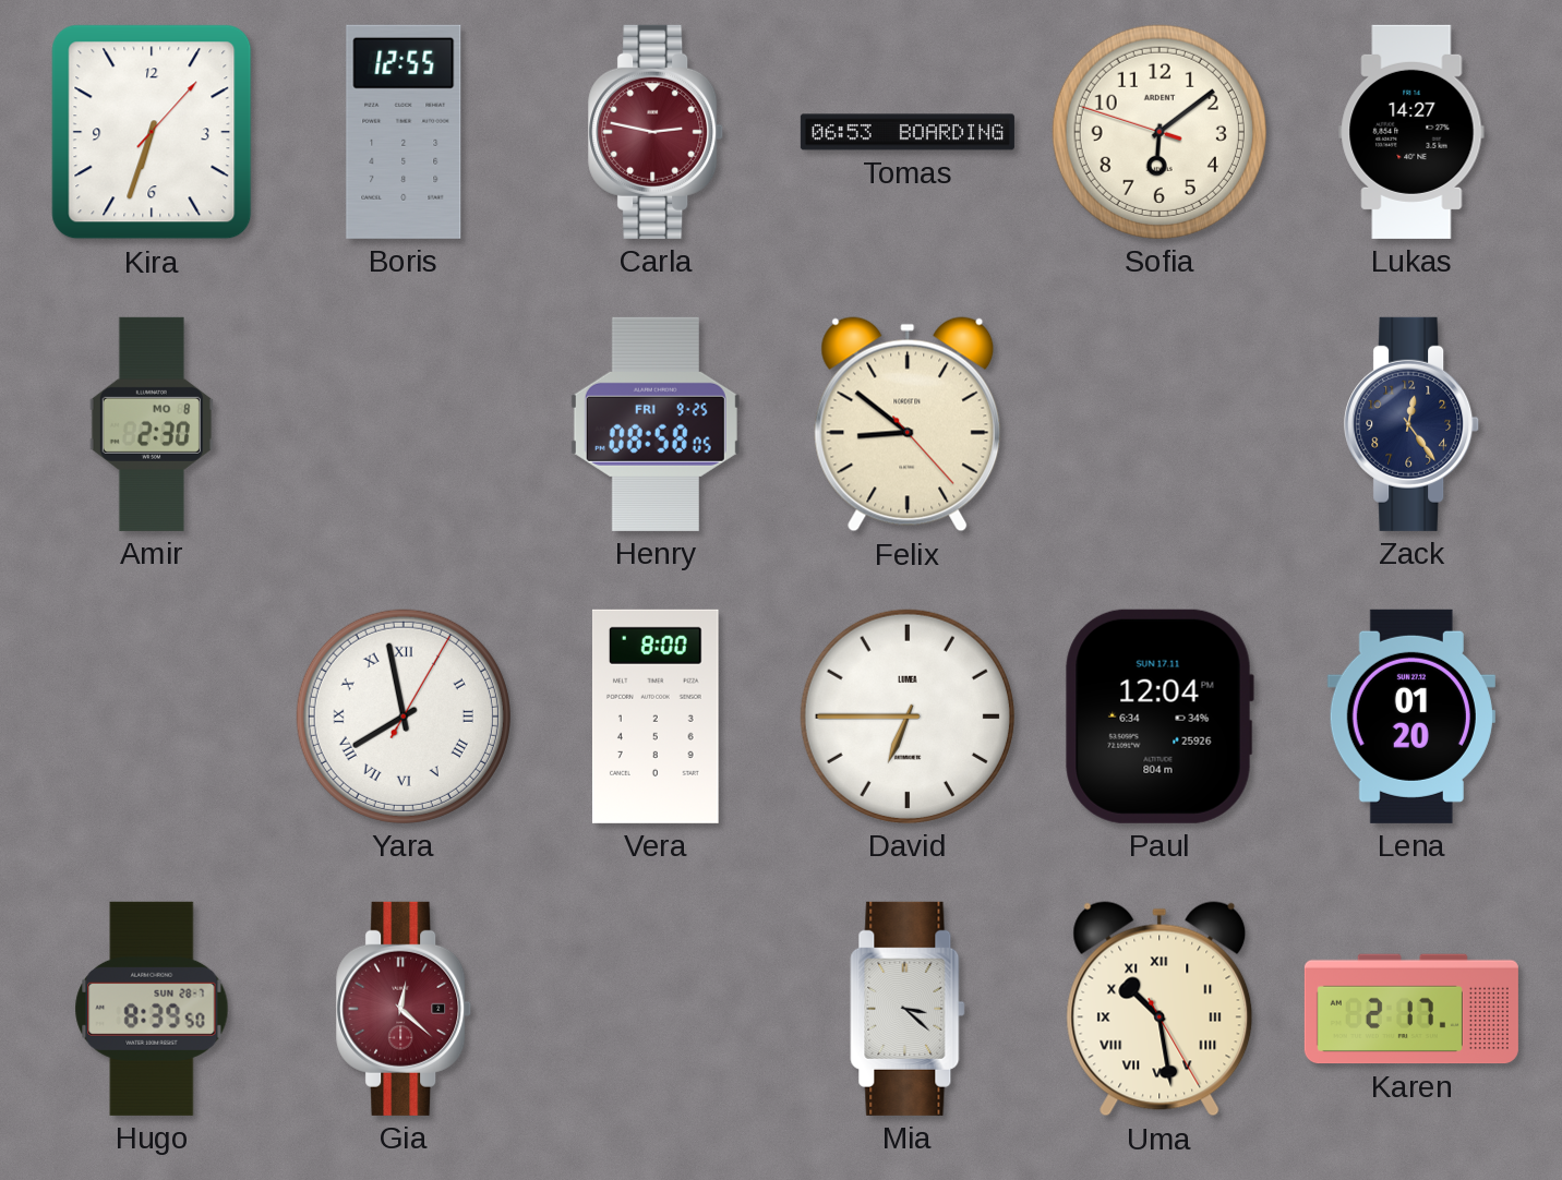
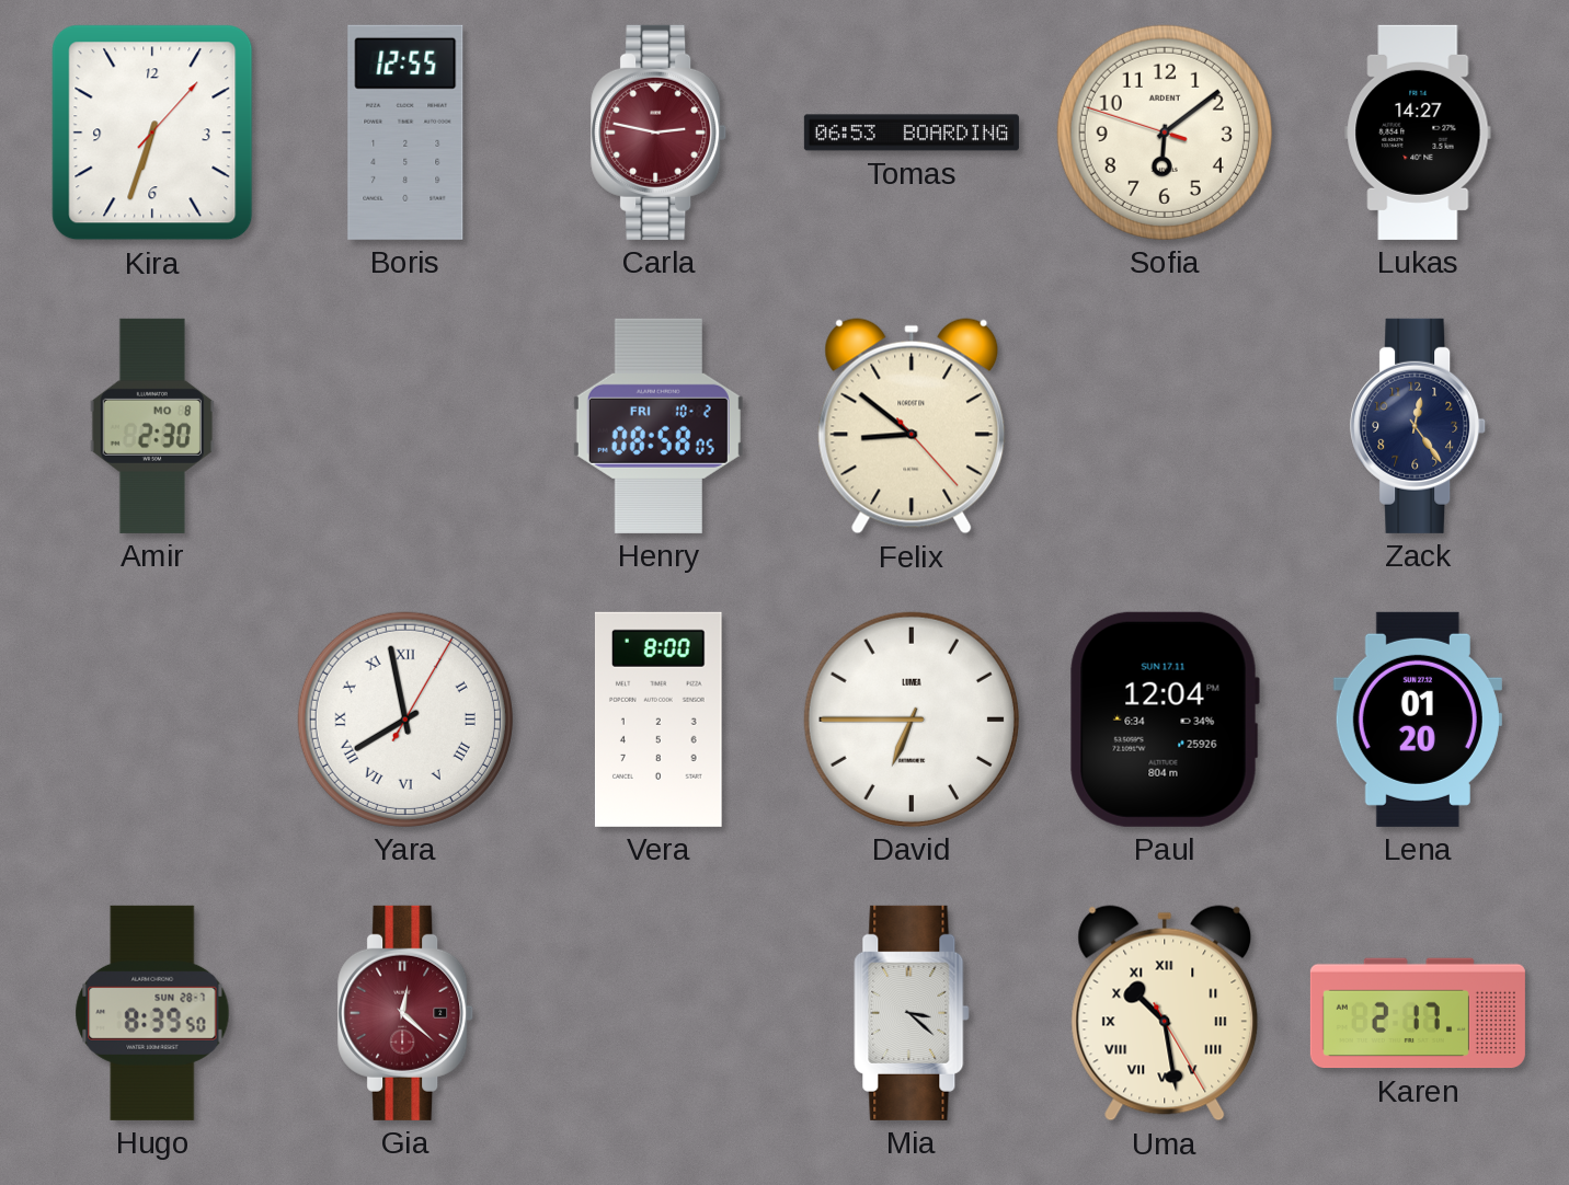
Henry date: FRI 9-25 -> FRI 10-2 (658, 426)
